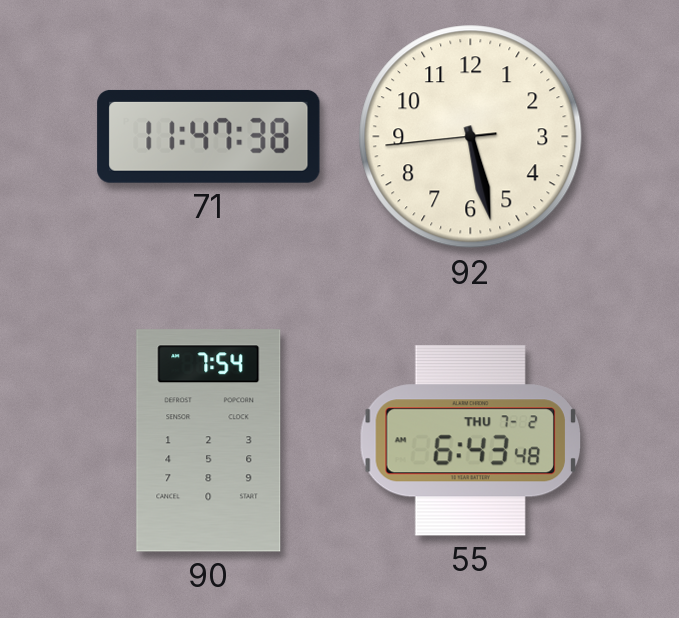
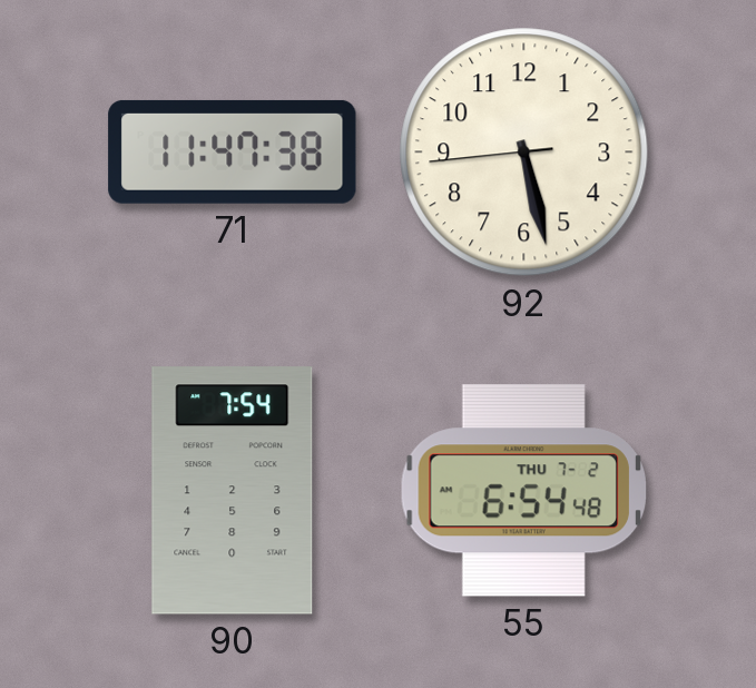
55: 6:43 -> 6:54 (523, 491)
